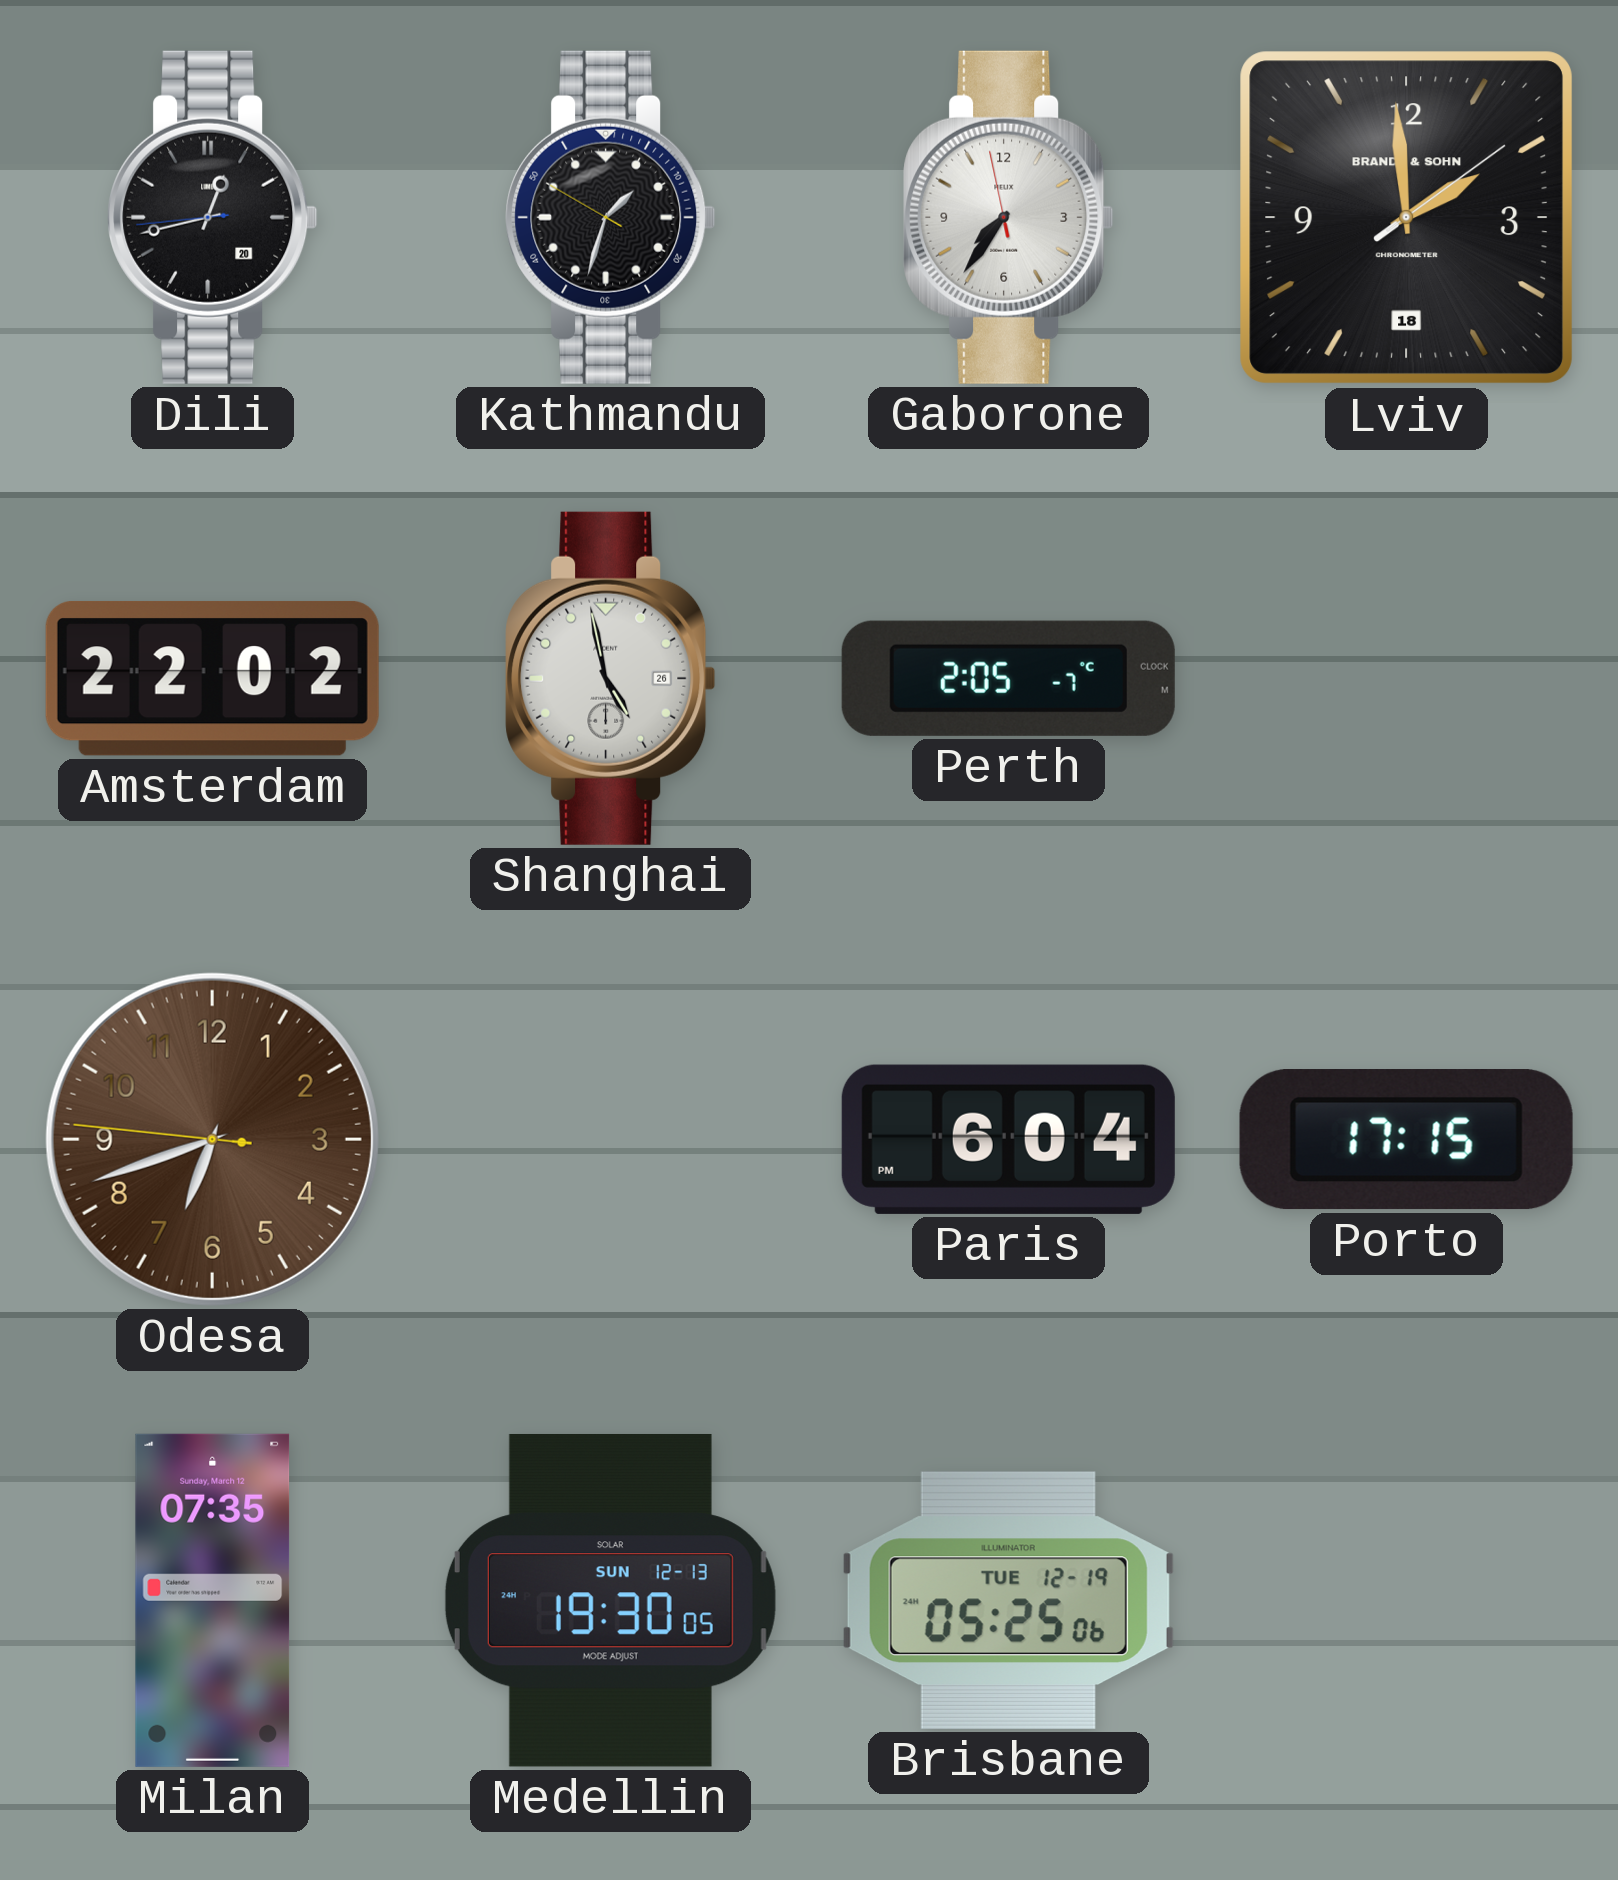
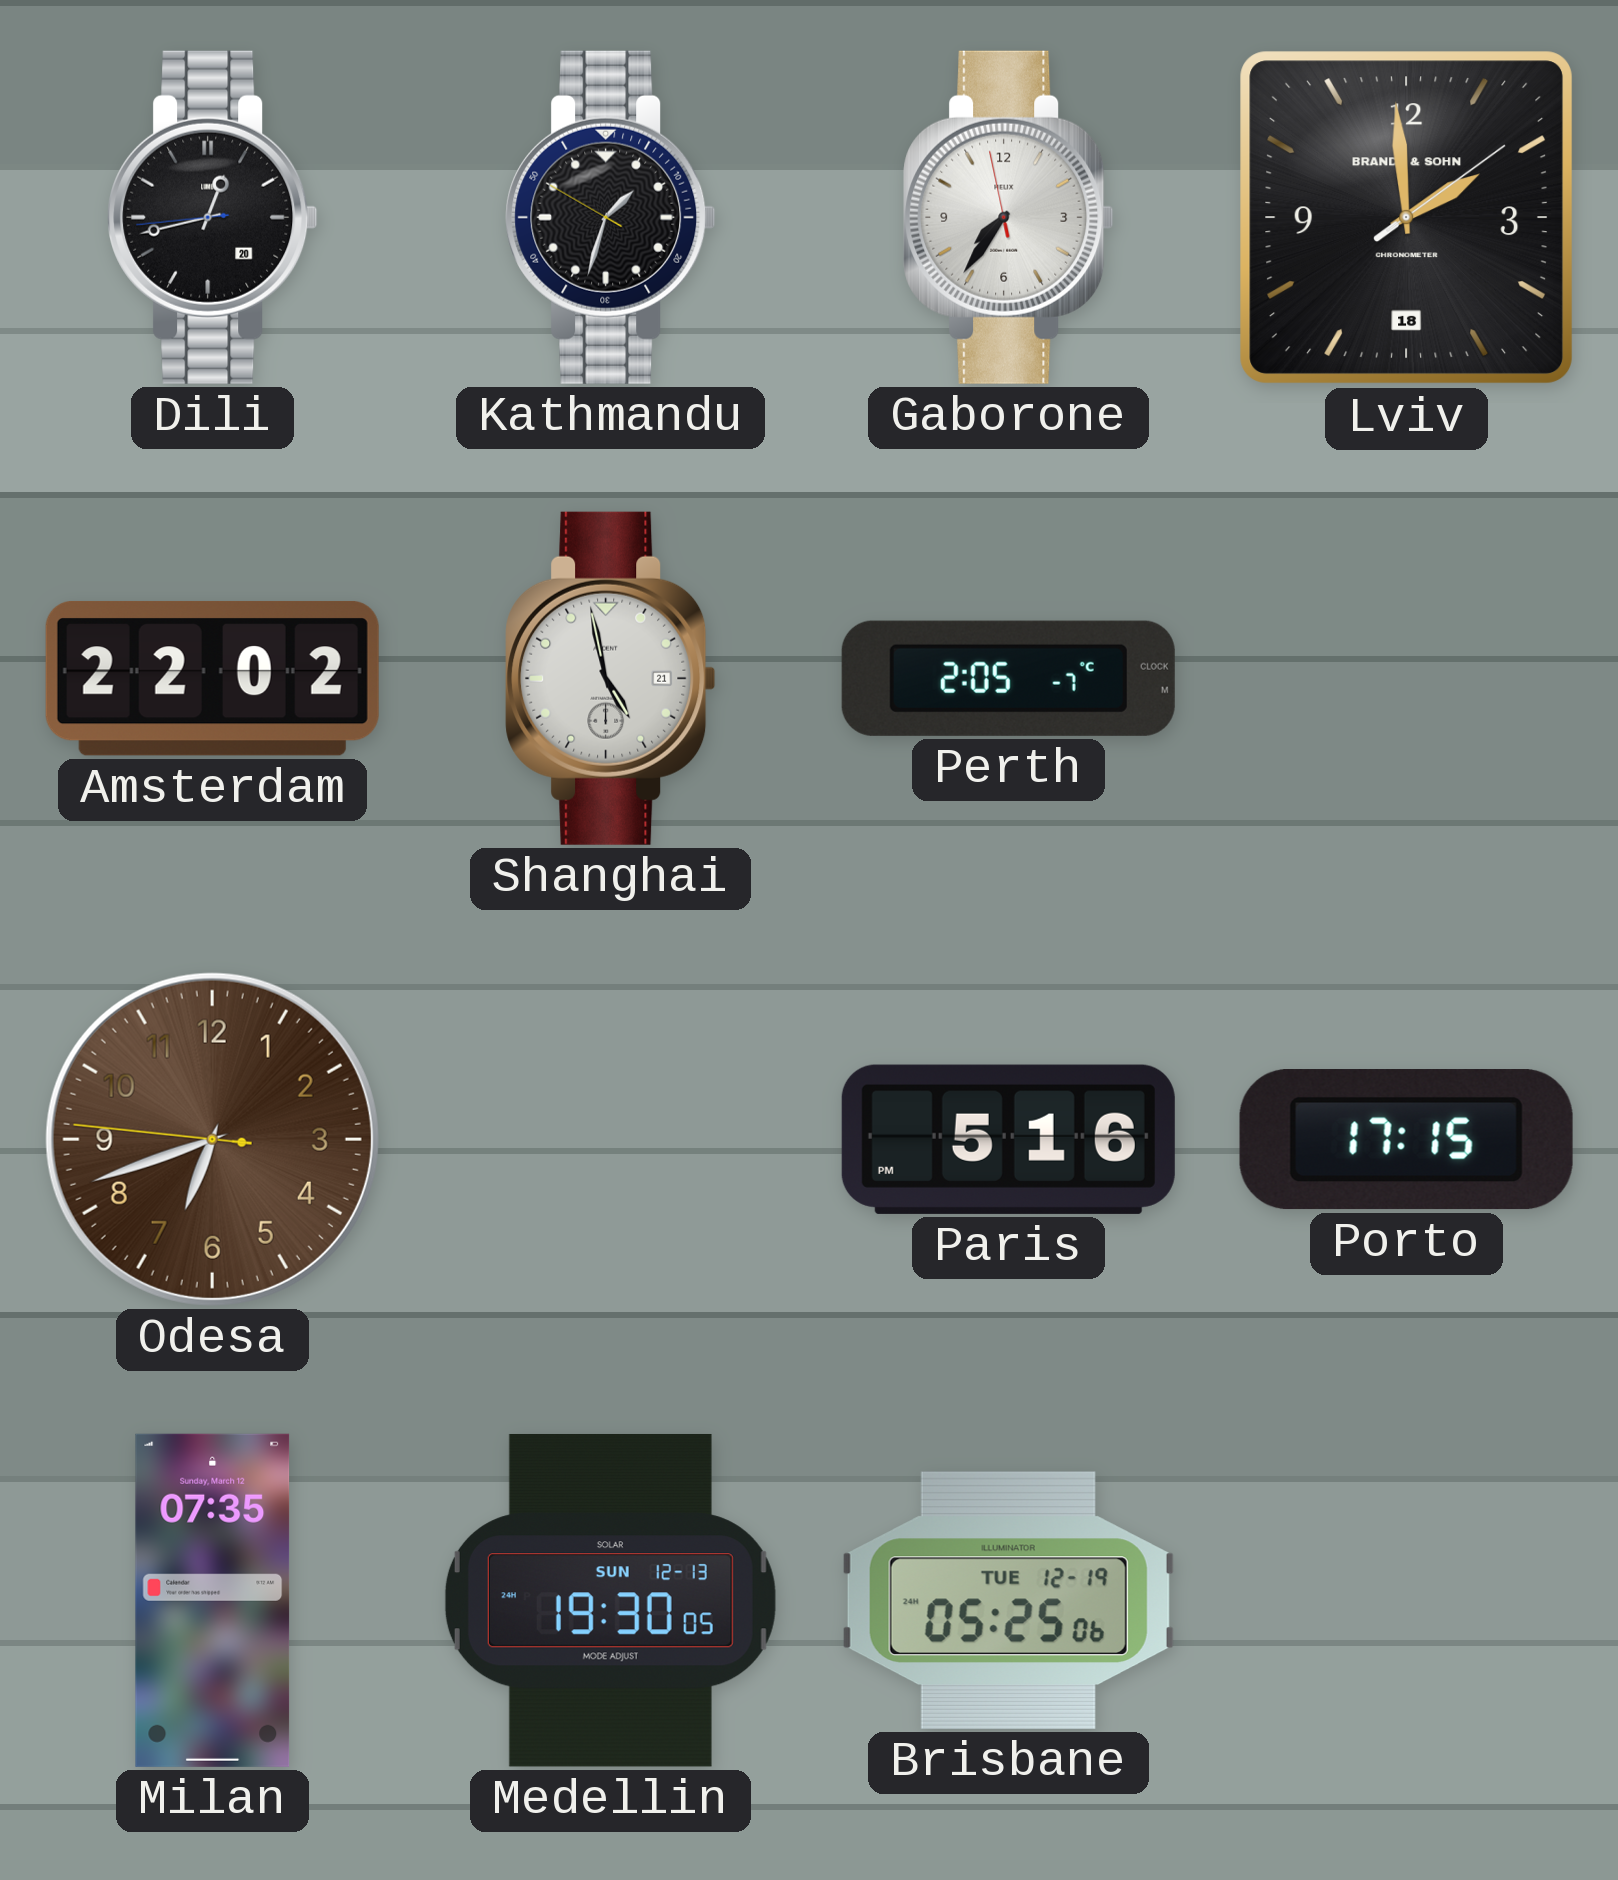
Shanghai date: 26 -> 21 (611, 678)
Paris: 6:04 -> 5:16 (1008, 1139)
